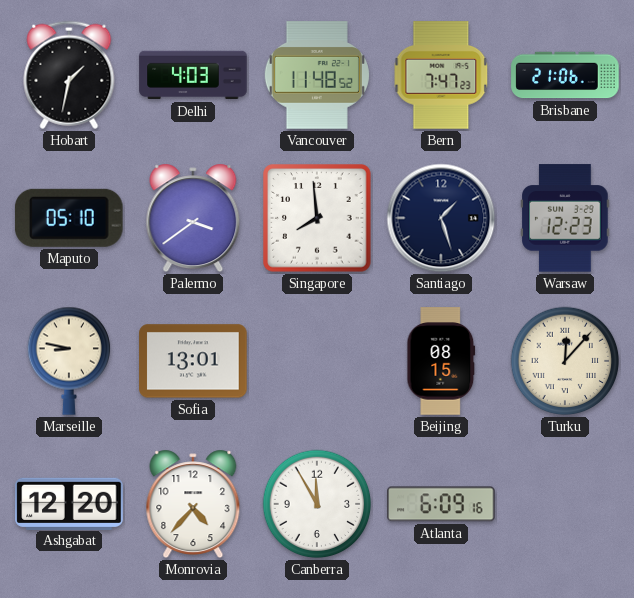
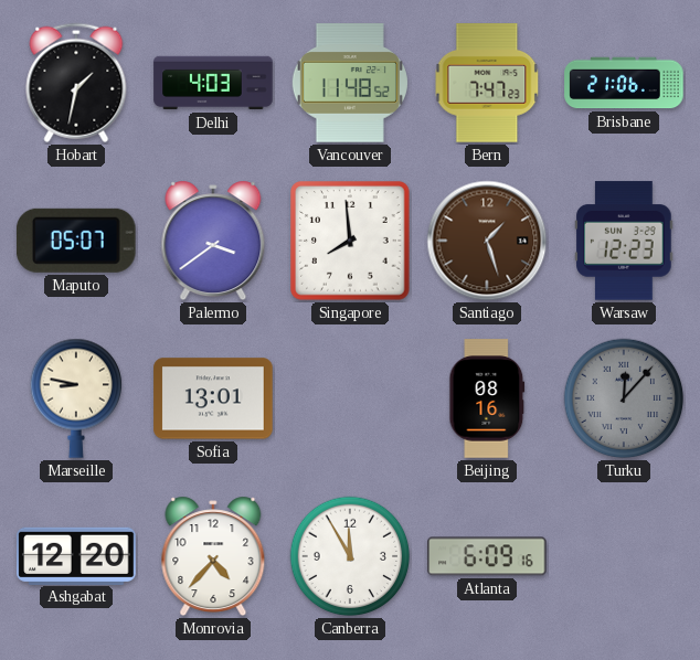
Maputo: 05:10 -> 05:07 (76, 241)
Santiago dial: navy -> brown (487, 241)
Beijing: 08:15 -> 08:16 (487, 398)
Turku dial: cream -> grey (624, 398)
